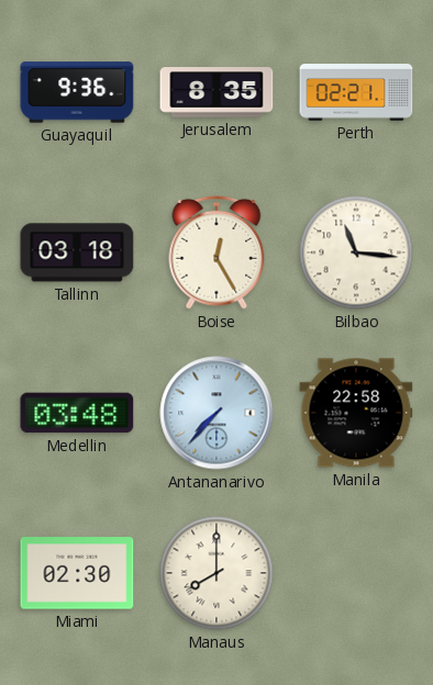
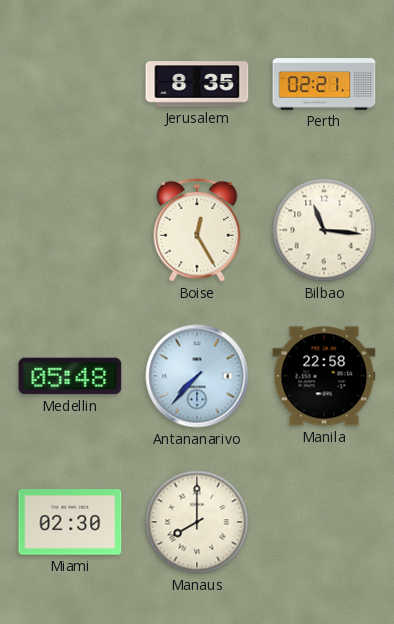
Guayaquil: 9:36 -> none (77, 92)
Tallinn: 03:18 -> none (77, 252)
Medellin: 03:48 -> 05:48 (70, 376)
